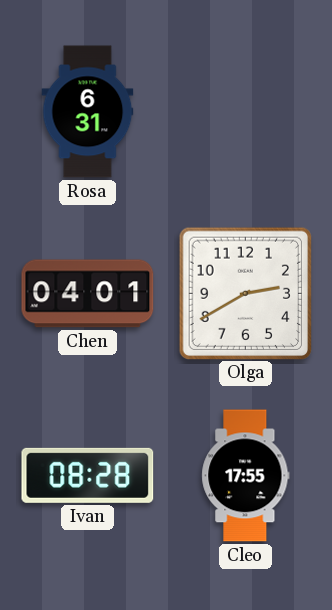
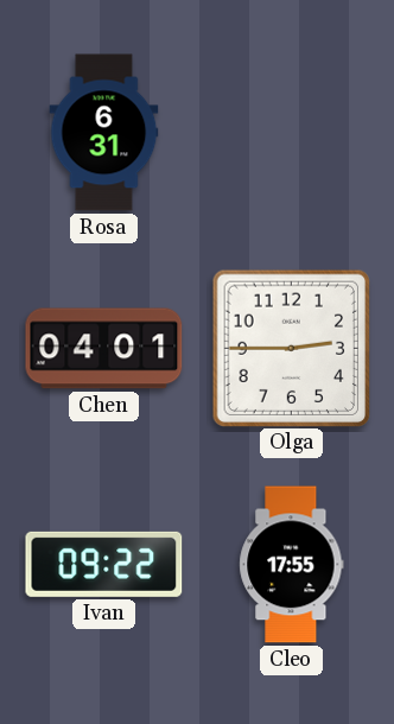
Olga: 2:40 -> 2:45 (291, 348)
Ivan: 08:28 -> 09:22 (104, 564)
